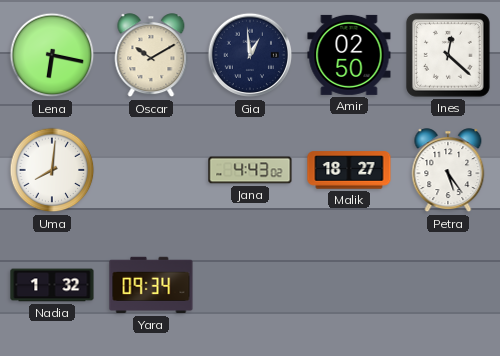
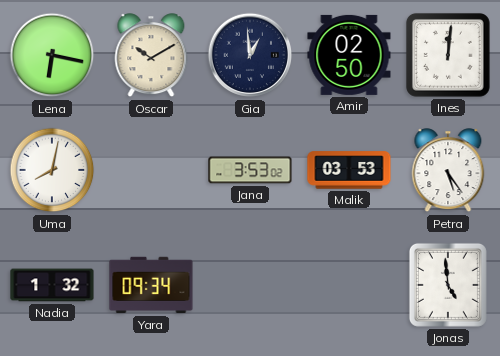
Ines: 12:22 -> 12:01 (448, 55)
Uma: 8:01 -> 8:02 (52, 170)
Jana: 4:43 -> 3:53 (250, 170)
Malik: 18:27 -> 03:53 (349, 170)
Jonas: none -> 4:59 (448, 285)
